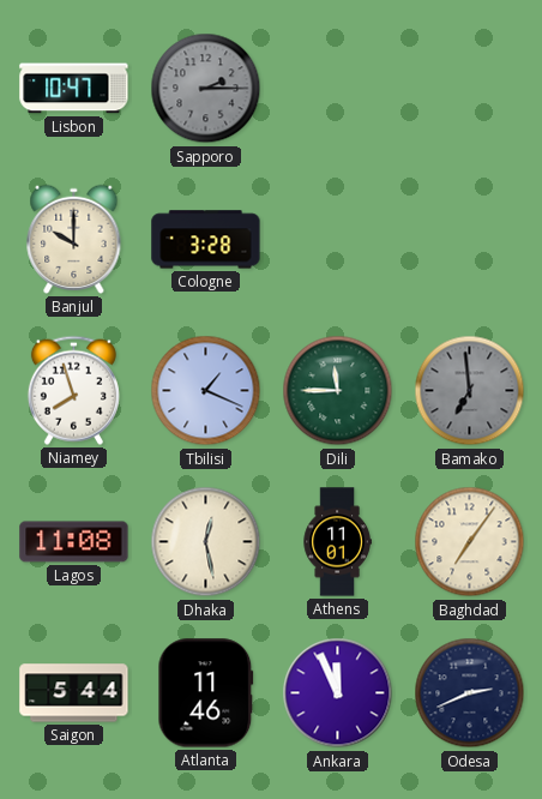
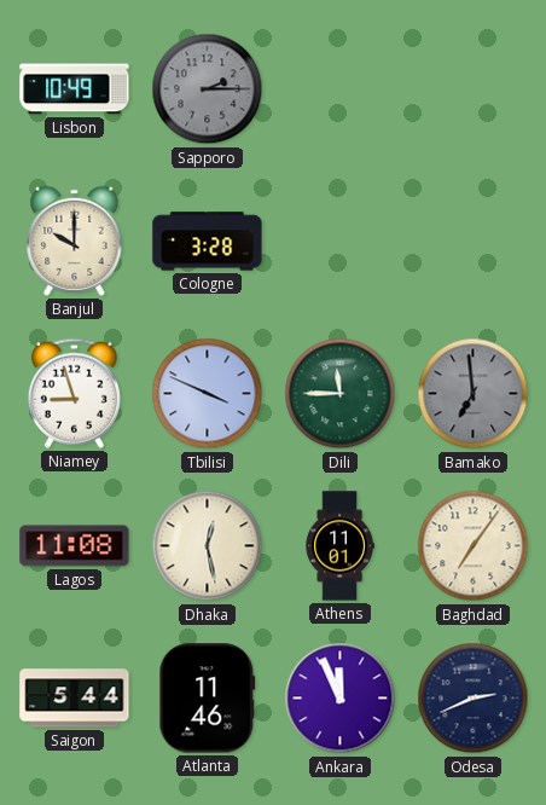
Lisbon: 10:47 -> 10:49 (75, 89)
Niamey: 7:57 -> 8:57 (74, 393)
Tbilisi: 1:19 -> 3:49 (208, 394)
